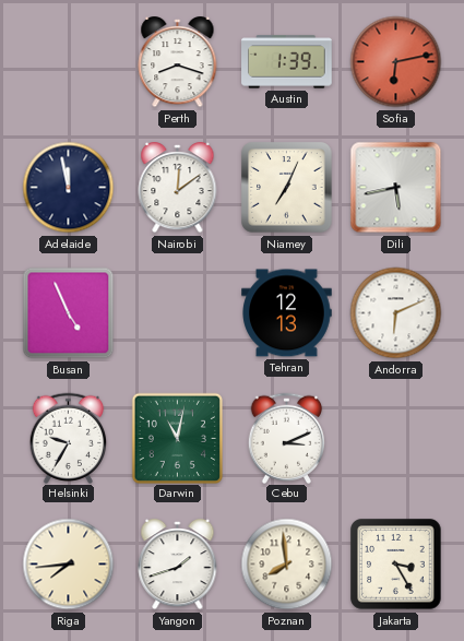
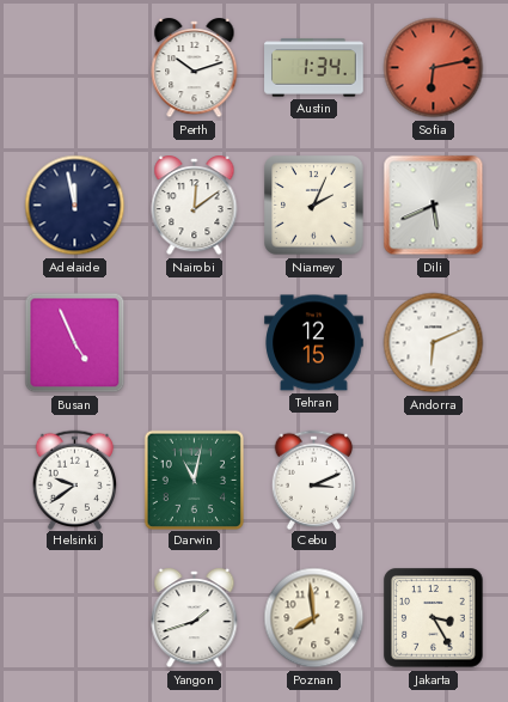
Perth: 8:18 -> 10:12 (195, 69)
Austin: 1:39 -> 1:34 (314, 68)
Niamey: 7:04 -> 2:04 (314, 206)
Dili: 5:43 -> 5:41 (434, 206)
Tehran: 12:13 -> 12:15 (314, 343)
Helsinki: 9:35 -> 9:39 (75, 480)
Riga: 7:44 -> none (69, 565)
